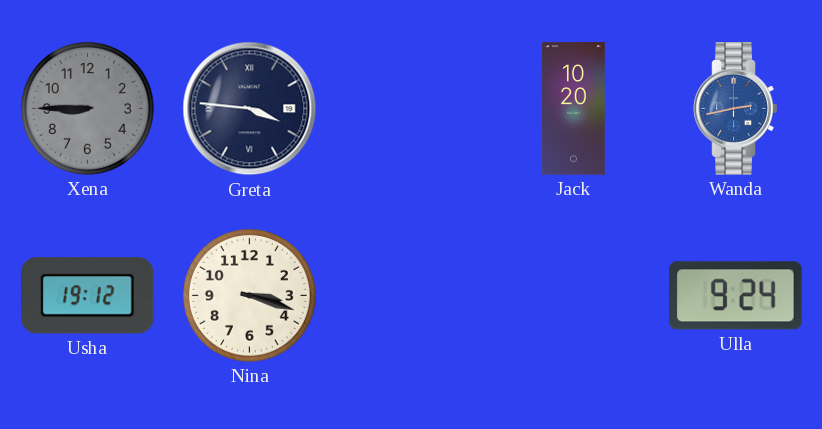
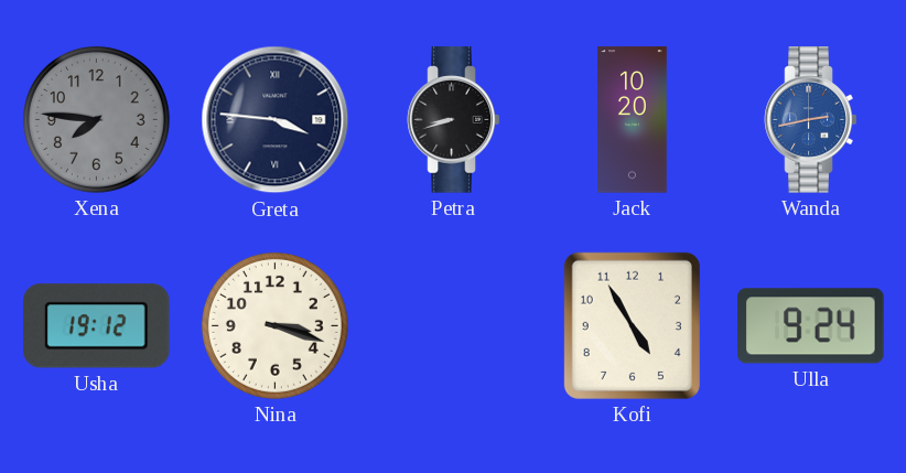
Xena: 8:45 -> 7:46 (96, 119)
Petra: none -> 8:42 (454, 120)
Kofi: none -> 4:55 (632, 325)
